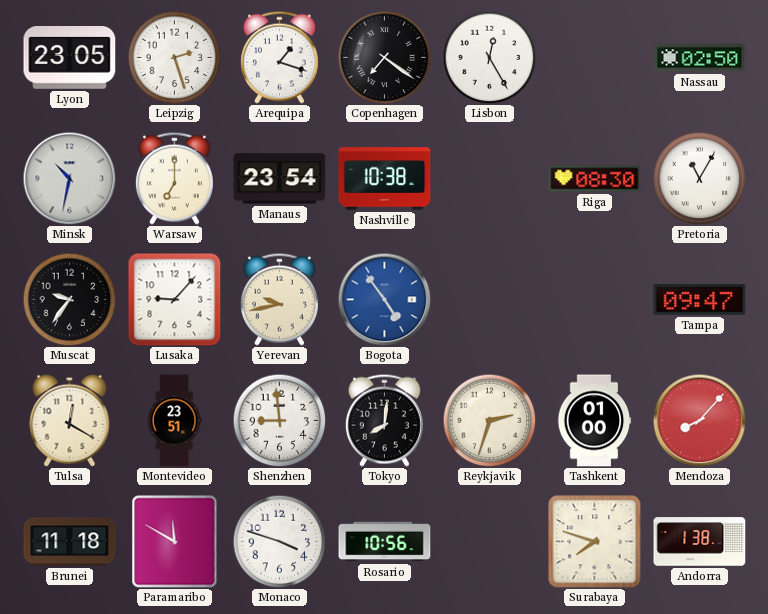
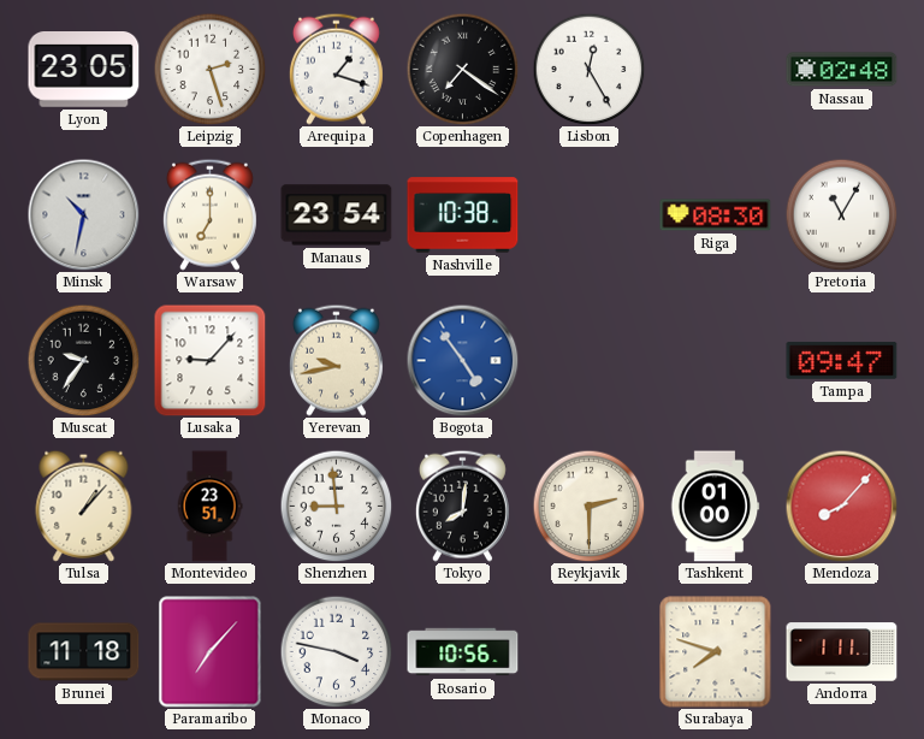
Nassau: 02:50 -> 02:48 (842, 70)
Tulsa: 12:20 -> 1:07 (84, 506)
Reykjavik: 2:33 -> 2:30 (588, 506)
Paramaribo: 11:50 -> 7:07 (211, 652)
Monaco: 3:48 -> 3:47 (336, 651)
Andorra: 1:38 -> 1:11 (842, 652)
